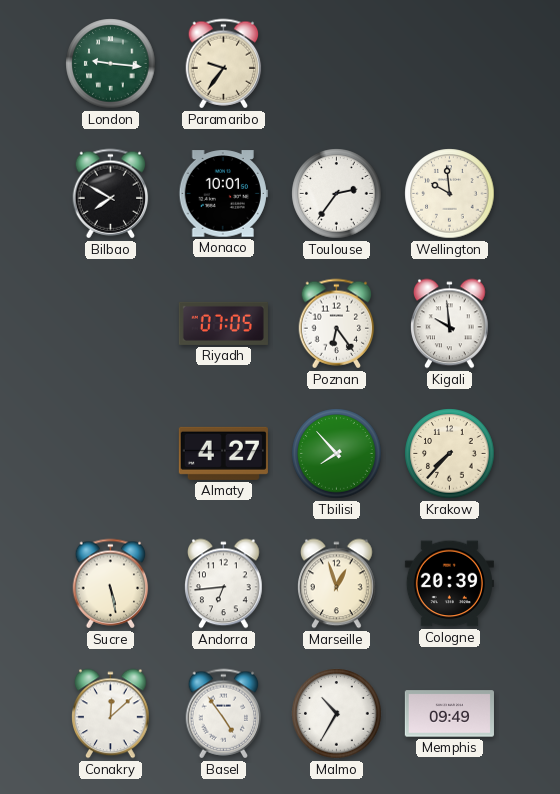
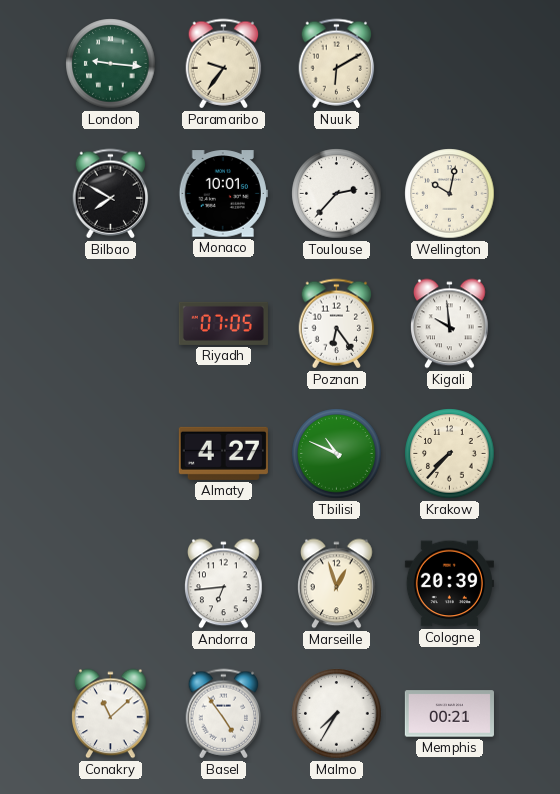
Nuuk: none -> 6:10 (337, 64)
Toulouse: 2:36 -> 2:37 (337, 194)
Wellington: 9:59 -> 10:02 (450, 194)
Tbilisi: 7:53 -> 10:49 (337, 454)
Sucre: 5:28 -> none (111, 584)
Conakry: 12:08 -> 11:08 (111, 714)
Malmo: 10:35 -> 7:35 (337, 714)
Memphis: 09:49 -> 00:21 (449, 714)
